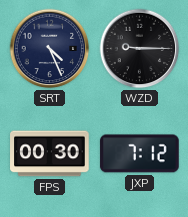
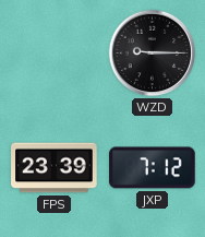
SRT: 4:26 -> none (50, 49)
FPS: 00:30 -> 23:39 (55, 168)
